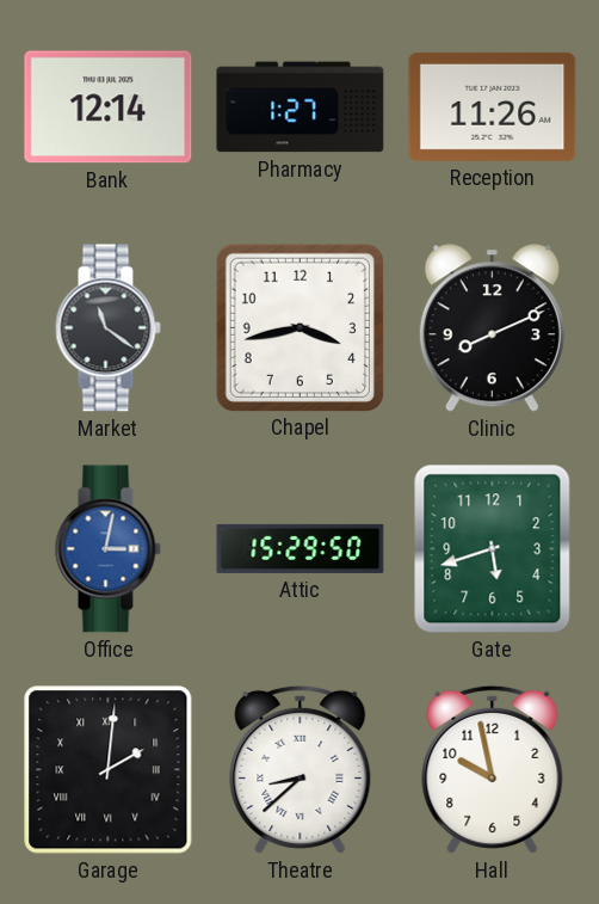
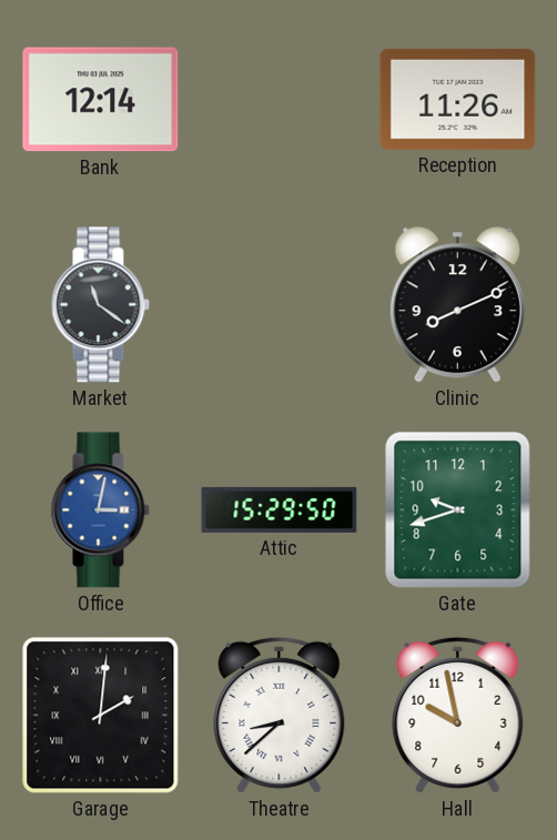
Pharmacy: 1:27 -> none (301, 107)
Chapel: 3:43 -> none (299, 327)
Gate: 5:42 -> 9:42 (458, 510)
